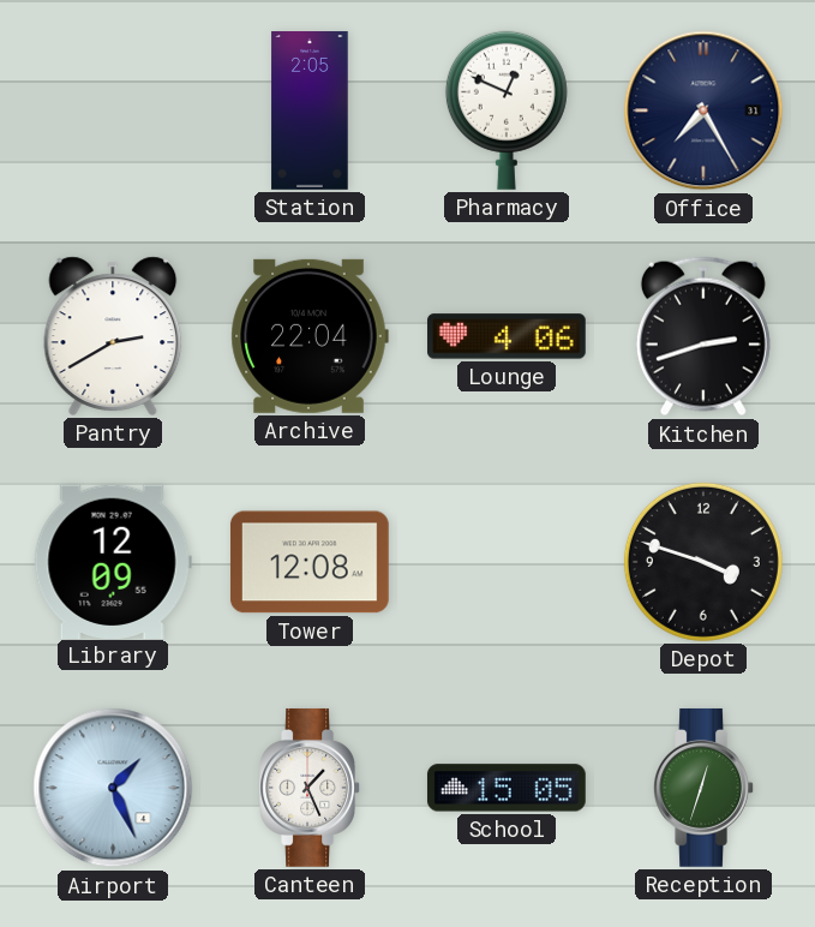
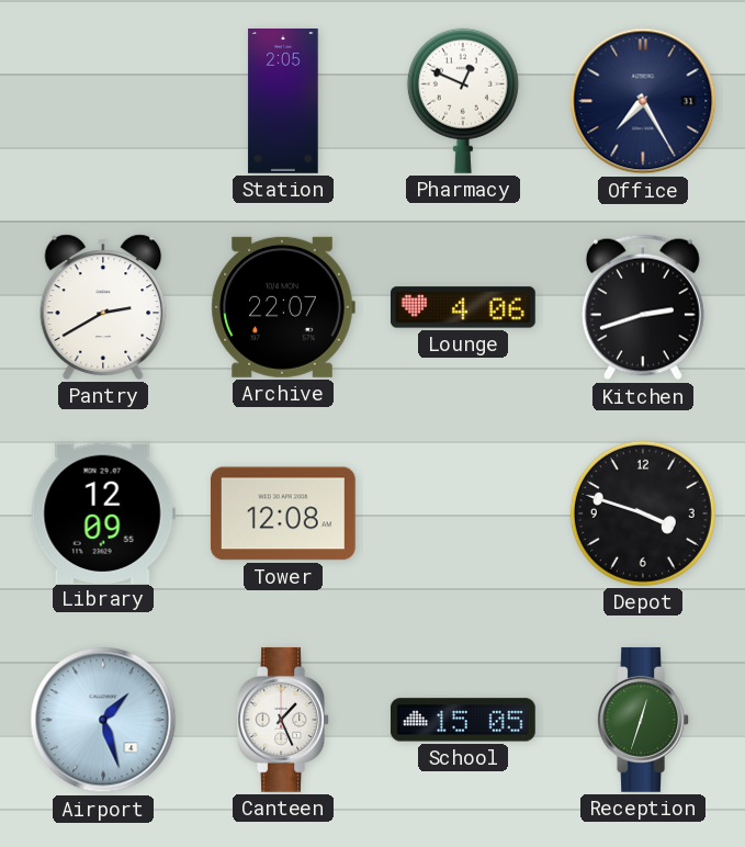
Archive: 22:04 -> 22:07 (283, 307)
Airport: 1:26 -> 1:27 (103, 720)
